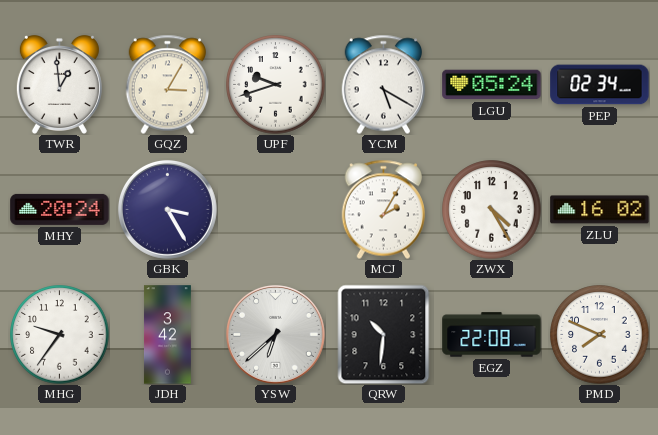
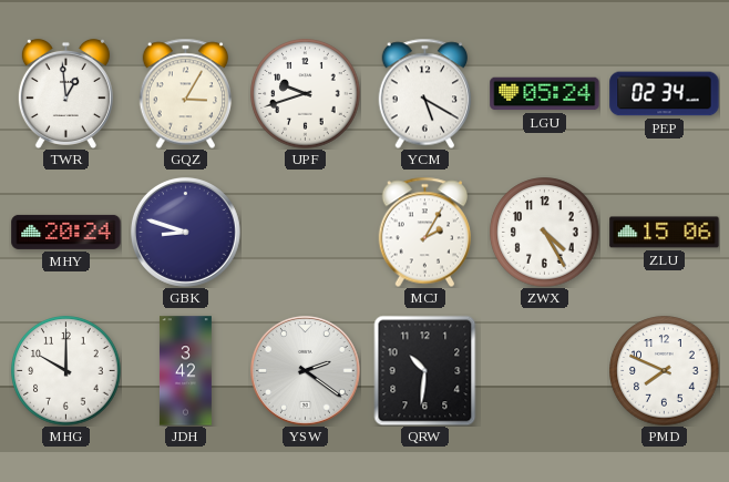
GBK: 3:25 -> 8:48 (185, 232)
ZLU: 16:02 -> 15:06 (665, 233)
MHG: 9:36 -> 10:00 (66, 371)
YSW: 6:38 -> 2:21 (305, 370)
EGZ: 22:08 -> none (492, 335)
